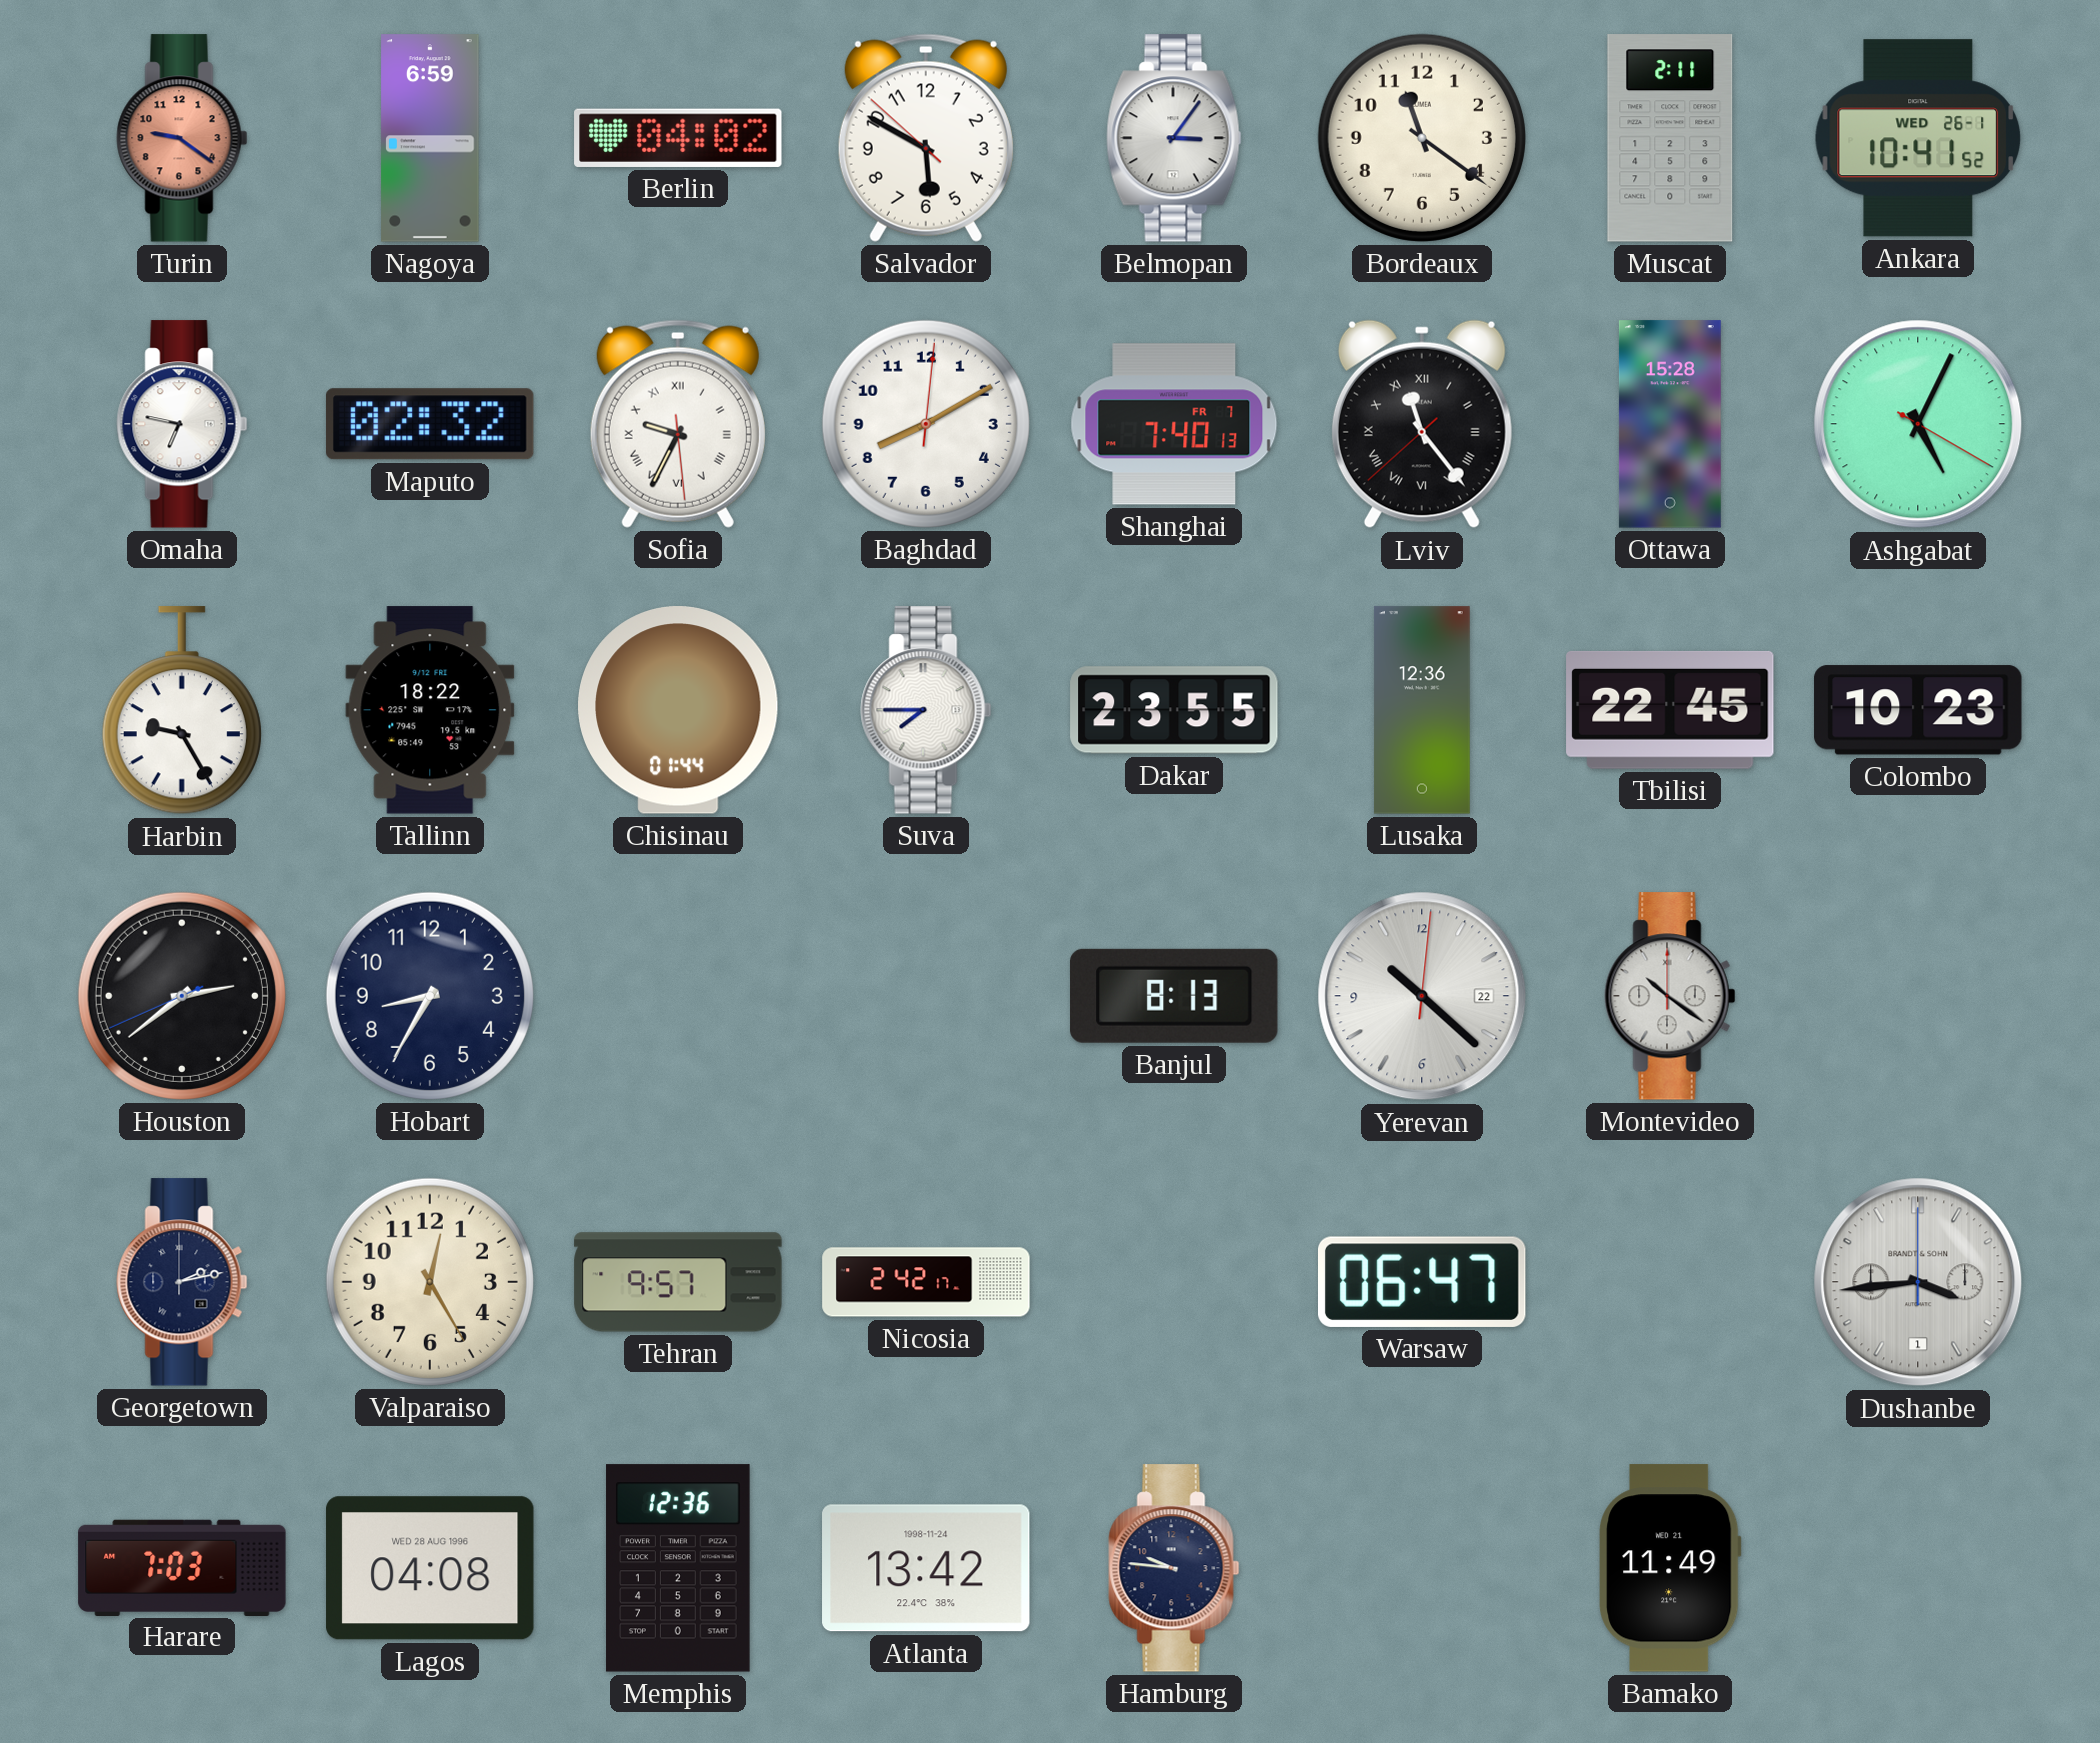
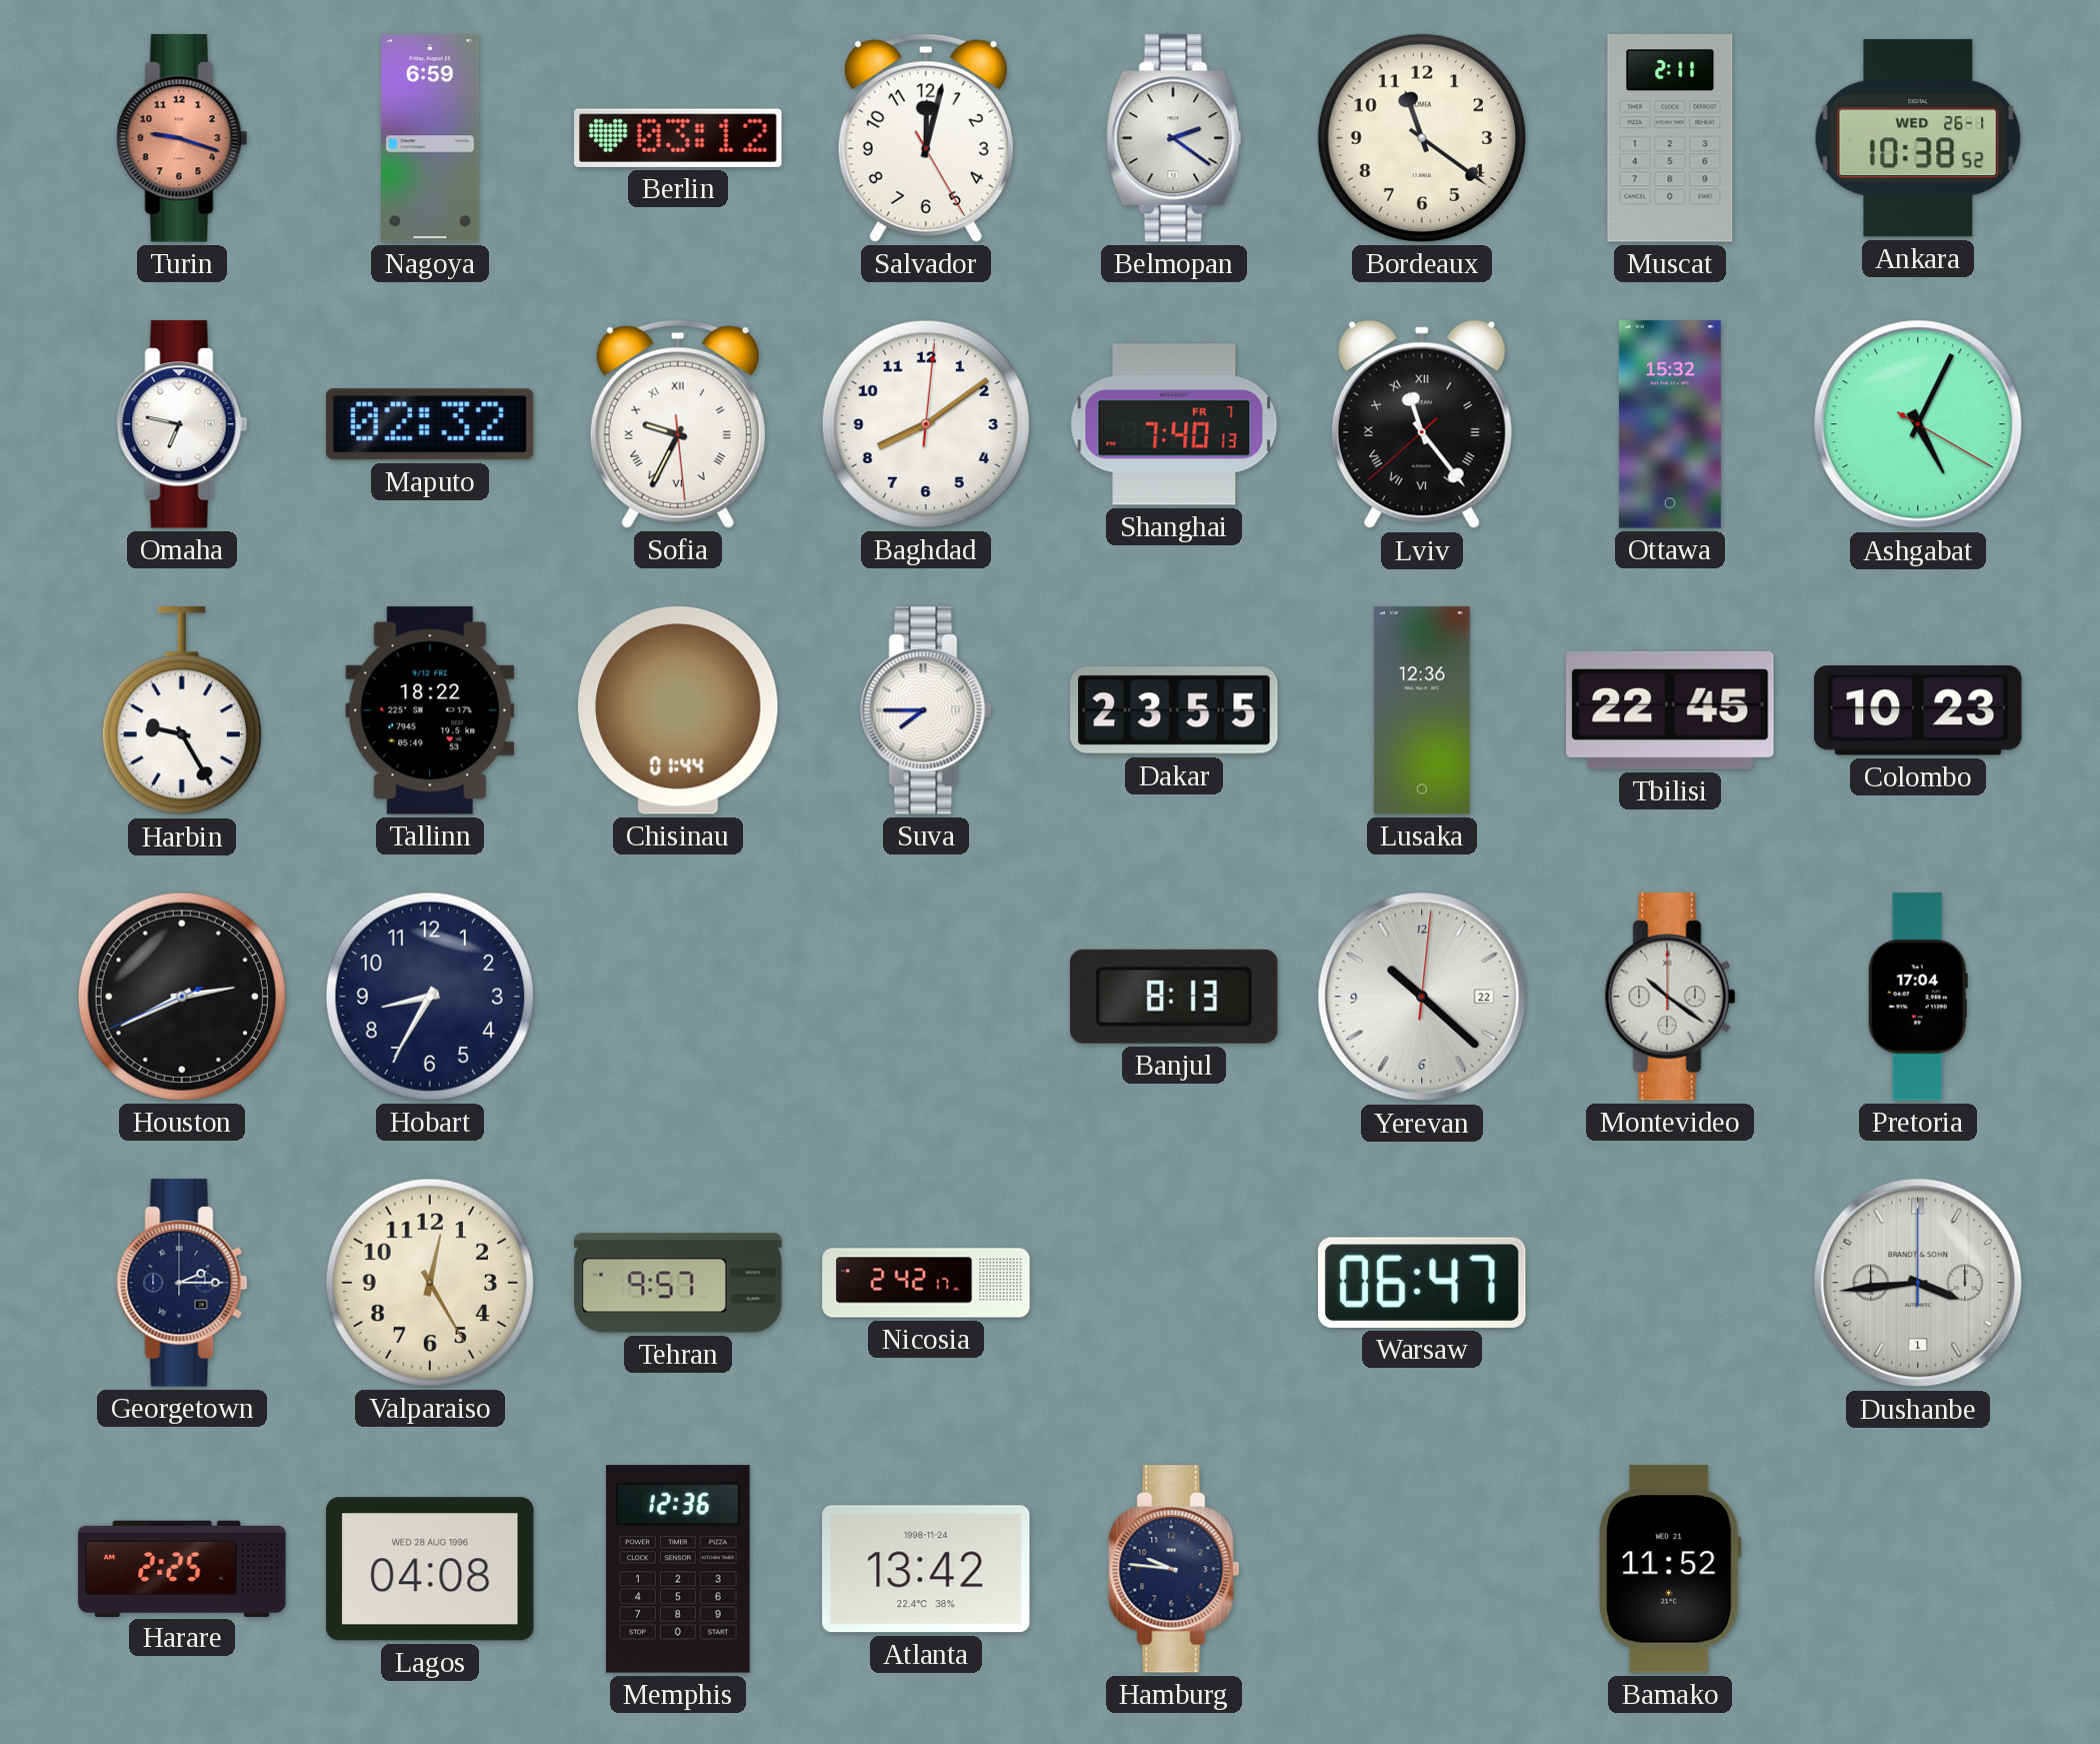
Turin: 9:21 -> 9:18 (182, 138)
Berlin: 04:02 -> 03:12 (678, 138)
Salvador: 5:49 -> 12:02 (926, 138)
Belmopan: 3:06 -> 2:21 (1174, 138)
Ankara: 10:41 -> 10:38 (1918, 138)
Baghdad: 8:10 -> 8:09 (926, 424)
Ottawa: 15:28 -> 15:32 (1670, 424)
Houston: 2:38 -> 2:40 (182, 997)
Pretoria: none -> 17:04 (1918, 997)
Georgetown: 2:13 -> 2:15 (182, 1283)
Harare: 7:03 -> 2:25 (182, 1568)
Bamako: 11:49 -> 11:52 (1671, 1569)
